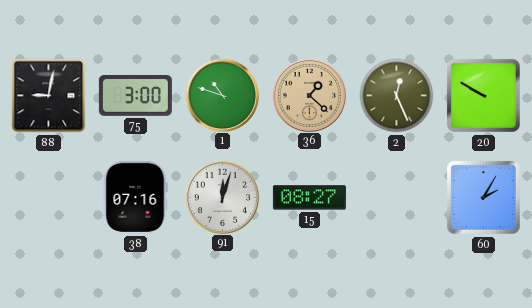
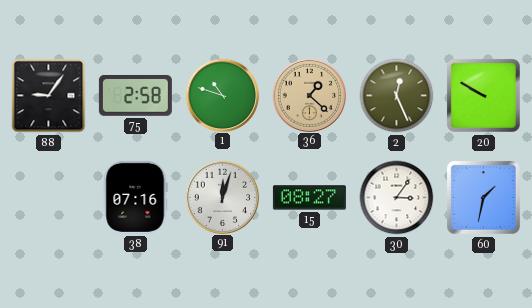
88: 9:02 -> 9:06 (49, 96)
75: 3:00 -> 2:58 (135, 96)
30: none -> 3:06 (397, 198)
60: 2:05 -> 1:32 (483, 197)
